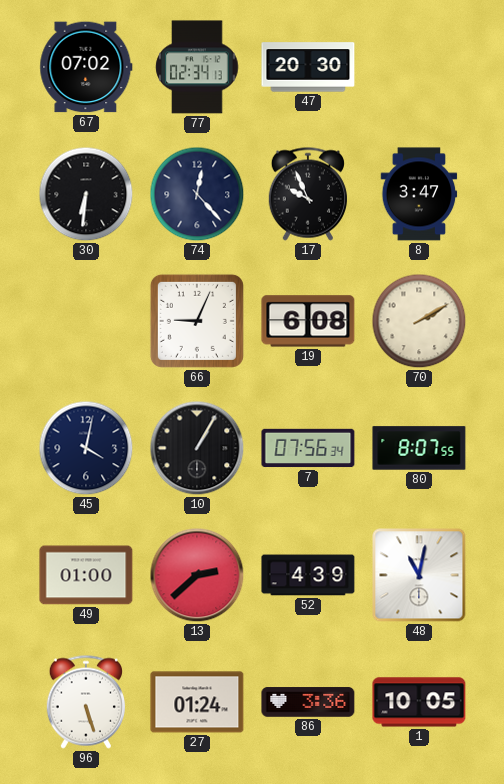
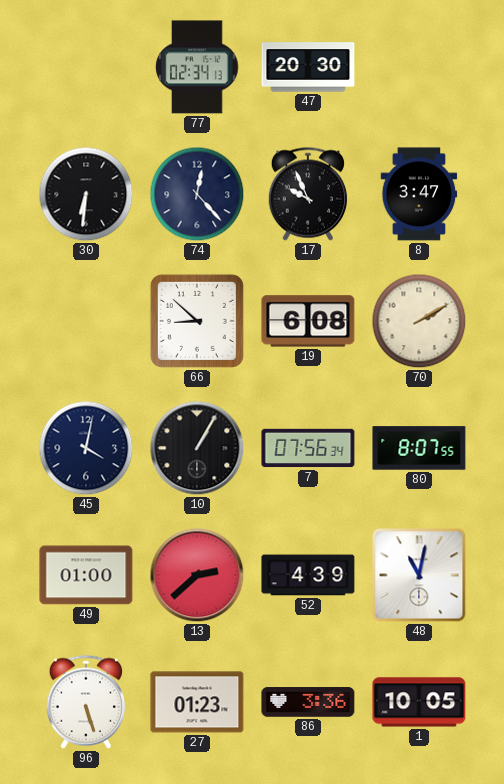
67: 07:02 -> none (86, 67)
66: 9:04 -> 8:52 (197, 321)
27: 01:24 -> 01:23 (197, 702)
